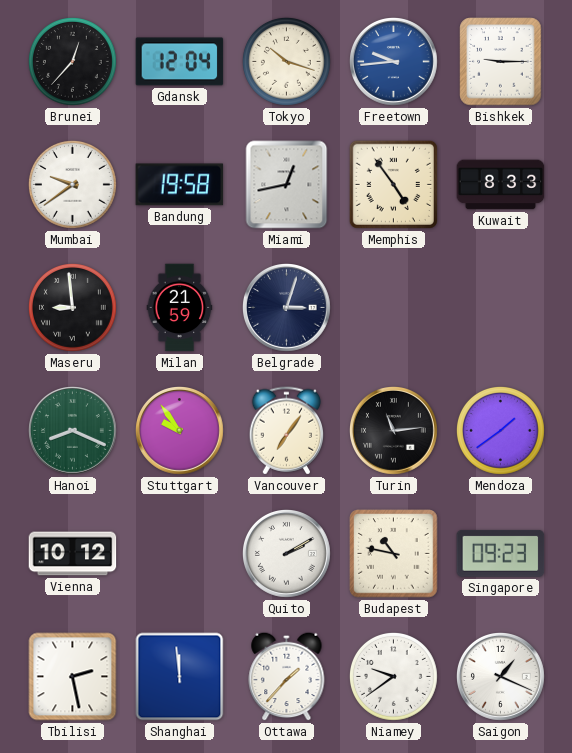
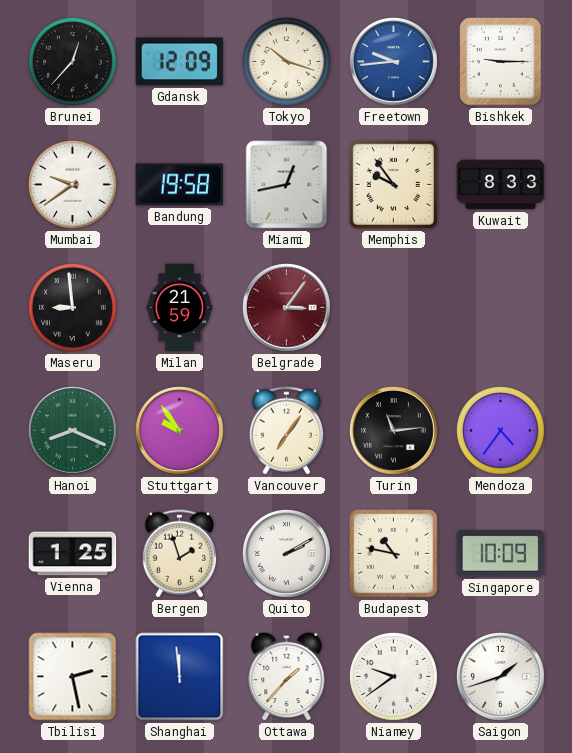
Gdansk: 12:04 -> 12:09 (180, 62)
Memphis: 4:54 -> 9:54 (393, 184)
Belgrade: 3:03 -> 3:06 (287, 308)
Belgrade dial: navy -> burgundy (287, 308)
Mendoza: 1:39 -> 4:36 (500, 430)
Vienna: 10:12 -> 1:25 (73, 554)
Bergen: none -> 1:57 (179, 554)
Singapore: 09:23 -> 10:09 (501, 553)
Saigon: 1:19 -> 1:42 (501, 677)
